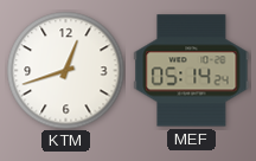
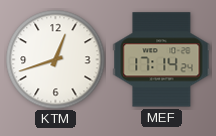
MEF: 05:14 -> 17:14 (162, 60)
